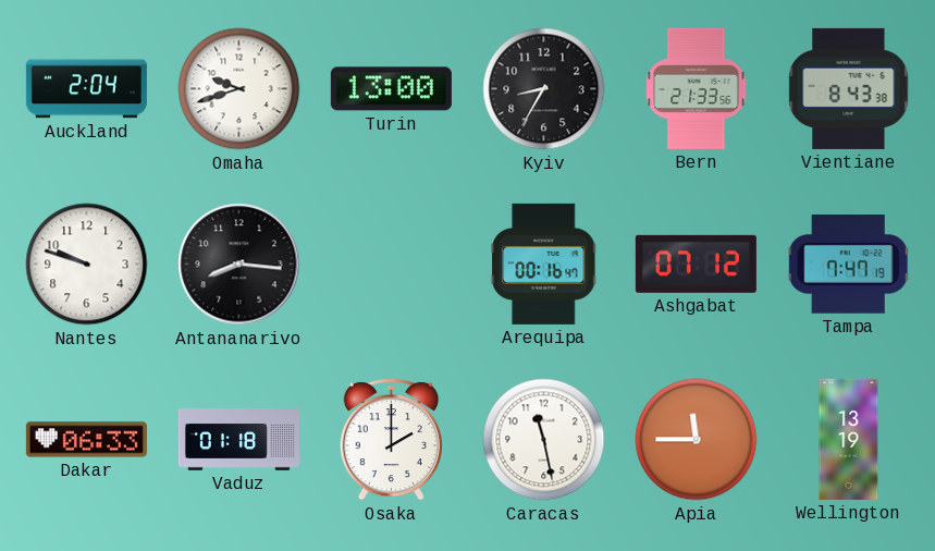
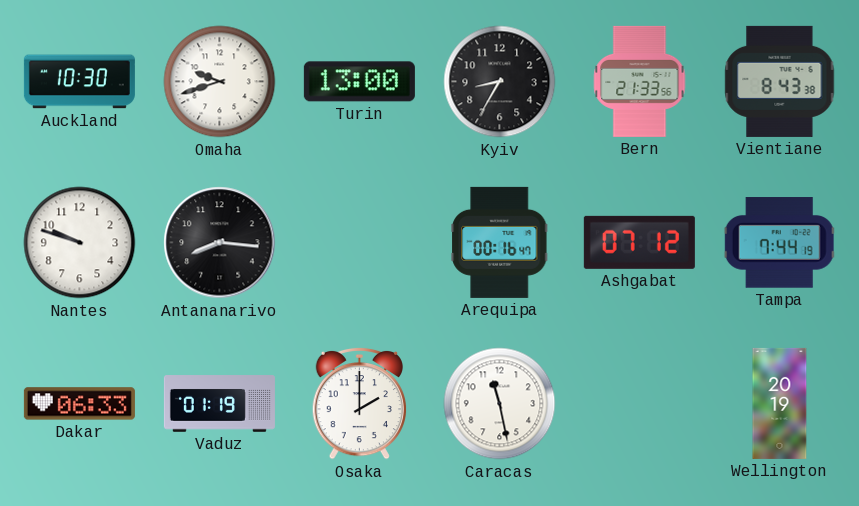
Auckland: 2:04 -> 10:30 (79, 82)
Tampa: 7:47 -> 7:44 (780, 243)
Vaduz: 01:18 -> 01:19 (219, 404)
Apia: 11:45 -> none (697, 440)
Wellington: 13:19 -> 20:19 (780, 403)
